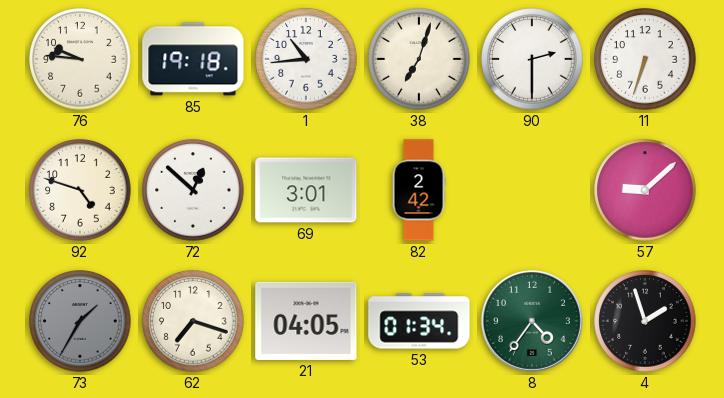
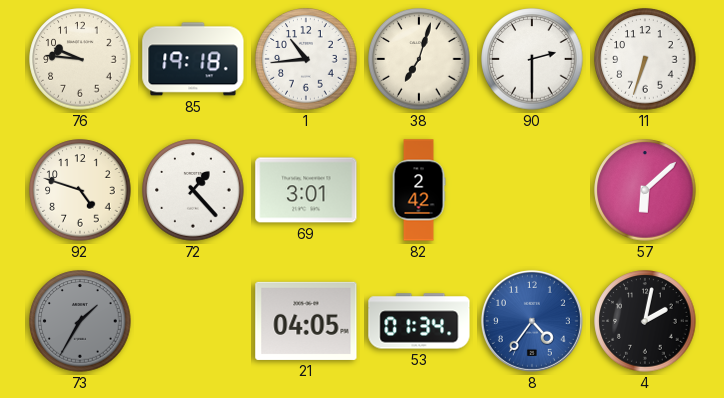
72: 12:52 -> 1:23 (193, 190)
57: 9:08 -> 6:08 (645, 190)
62: 7:18 -> none (193, 321)
8 dial: green -> blue (532, 321)
4: 1:57 -> 2:02 (645, 321)
